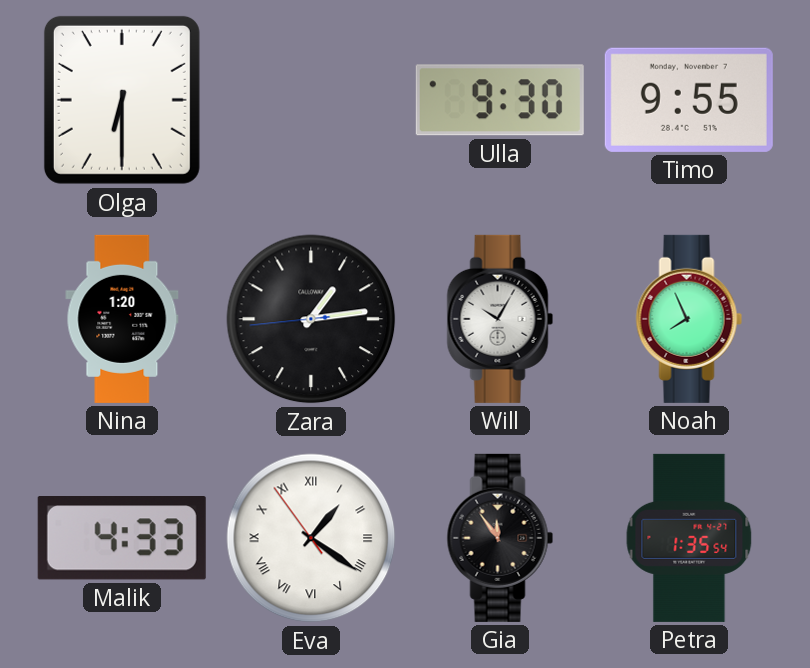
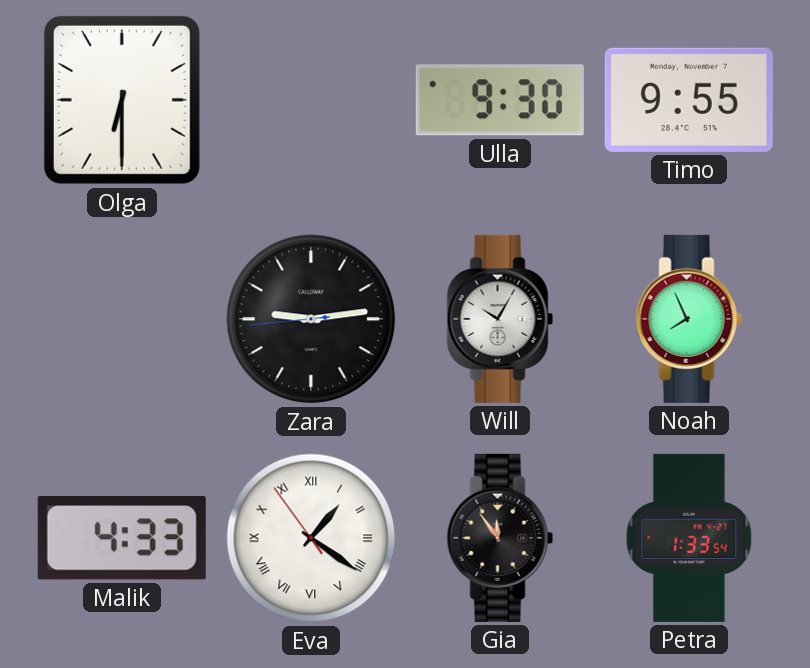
Nina: 1:20 -> none (122, 319)
Zara: 1:13 -> 9:13 (311, 319)
Petra: 1:35 -> 1:33 (689, 538)
